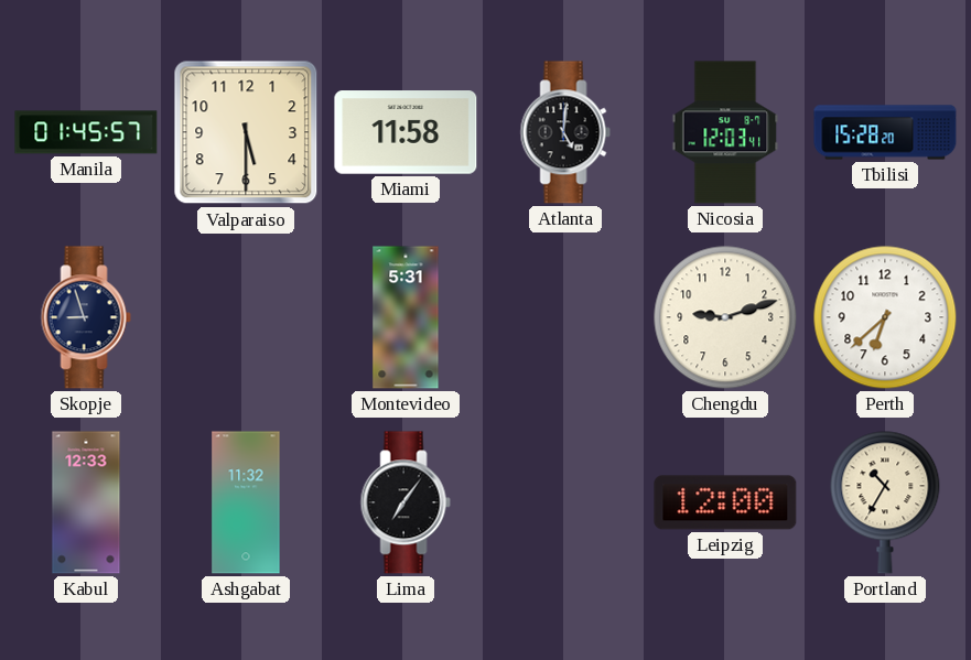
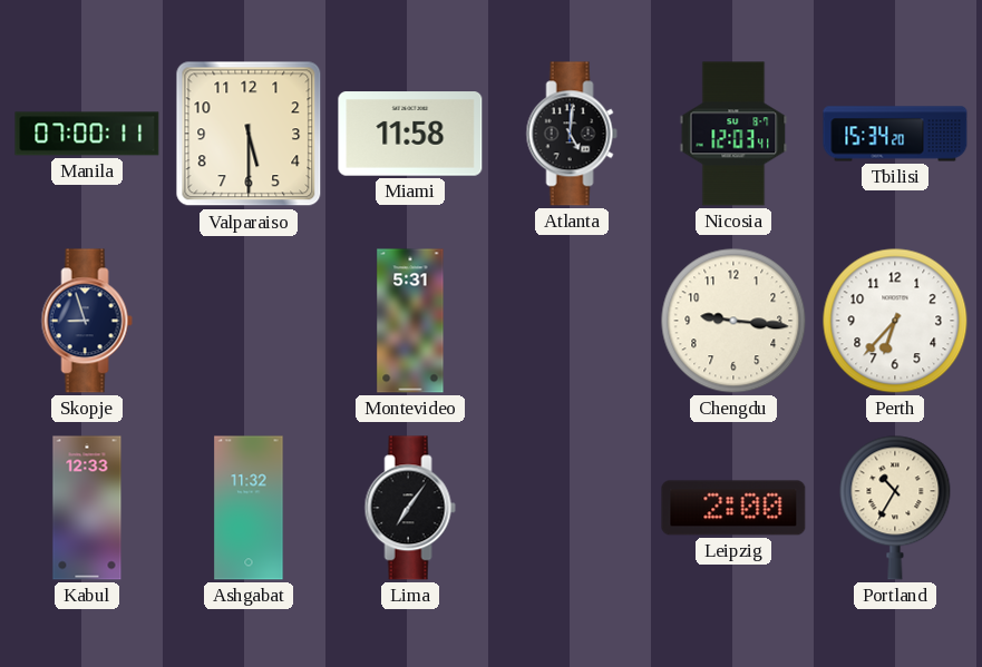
Manila: 01:45 -> 07:00 (87, 134)
Tbilisi: 15:28 -> 15:34 (895, 134)
Chengdu: 9:12 -> 9:16 (733, 321)
Perth: 6:38 -> 6:37 (895, 321)
Leipzig: 12:00 -> 2:00 (733, 508)
